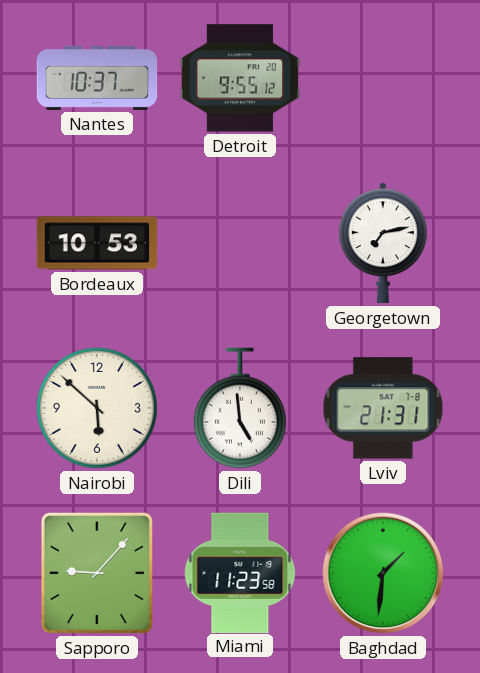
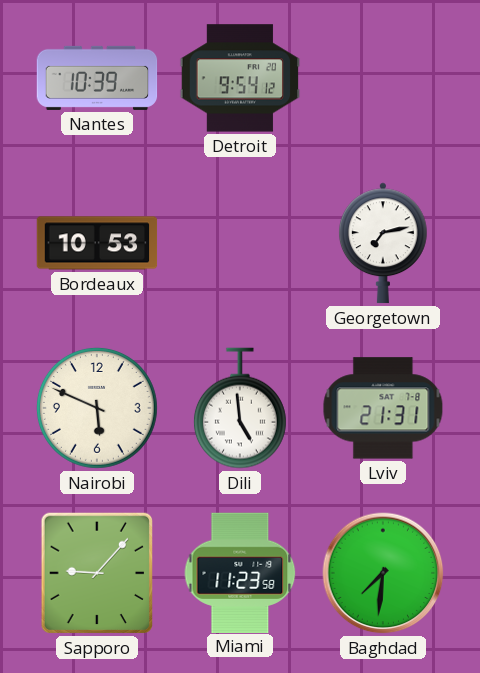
Nantes: 10:37 -> 10:39 (97, 78)
Detroit: 9:55 -> 9:54 (240, 78)
Nairobi: 5:52 -> 5:49 (97, 408)
Baghdad: 1:31 -> 7:31 (383, 573)
